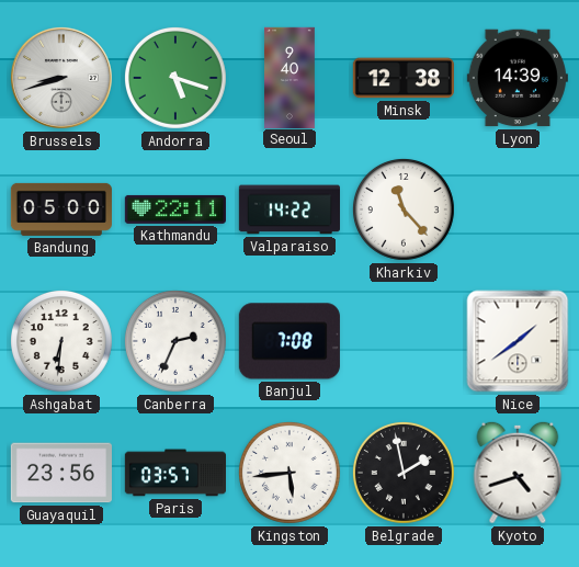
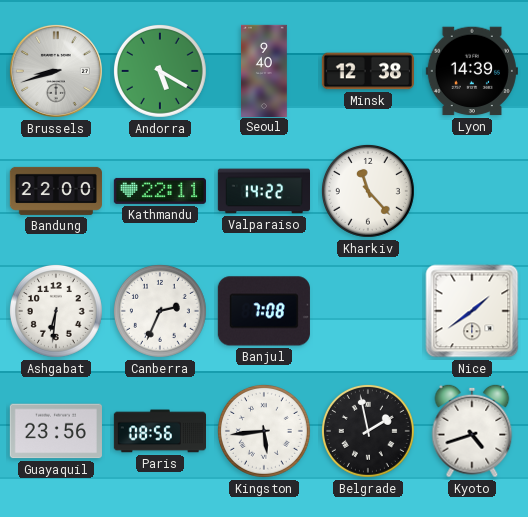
Andorra: 5:18 -> 5:20 (160, 71)
Bandung: 05:00 -> 22:00 (56, 191)
Paris: 03:57 -> 08:56 (159, 431)
